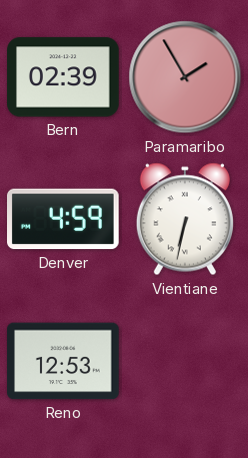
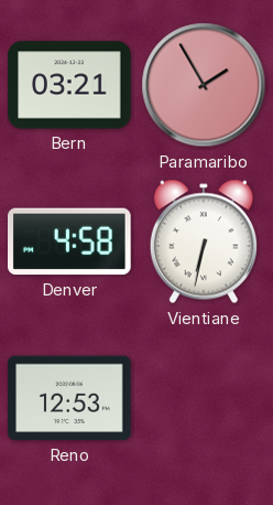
Bern: 02:39 -> 03:21 (69, 85)
Denver: 4:59 -> 4:58 (70, 241)
